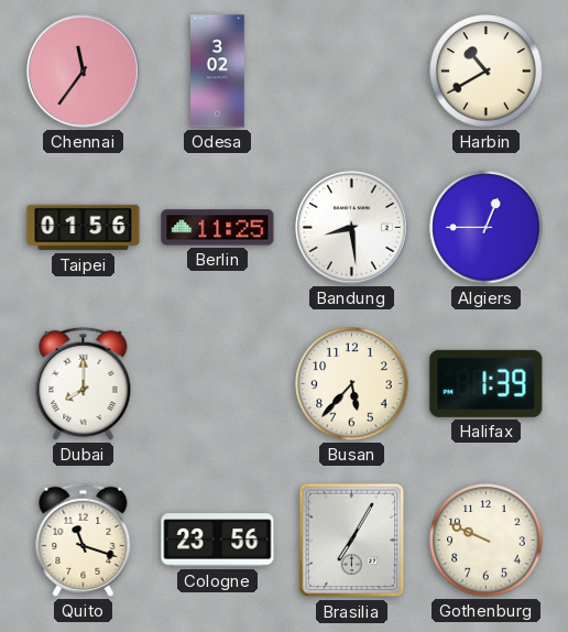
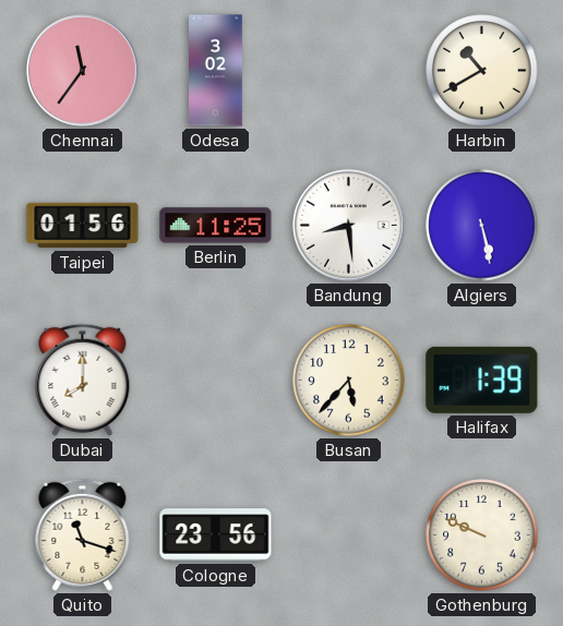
Algiers: 12:45 -> 5:28 (482, 226)
Brasilia: 7:05 -> none (352, 541)
